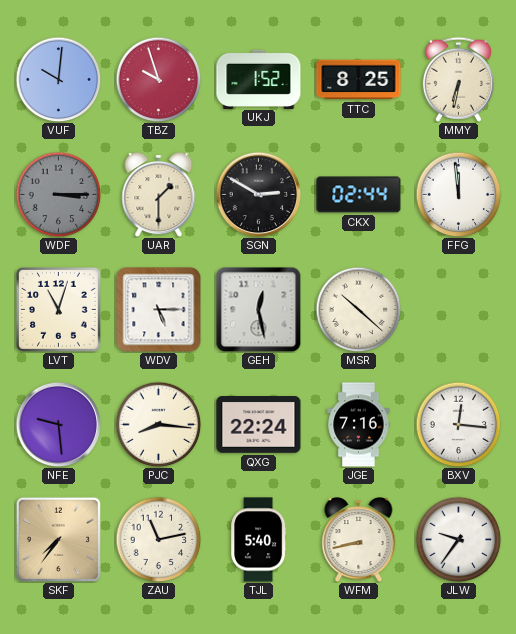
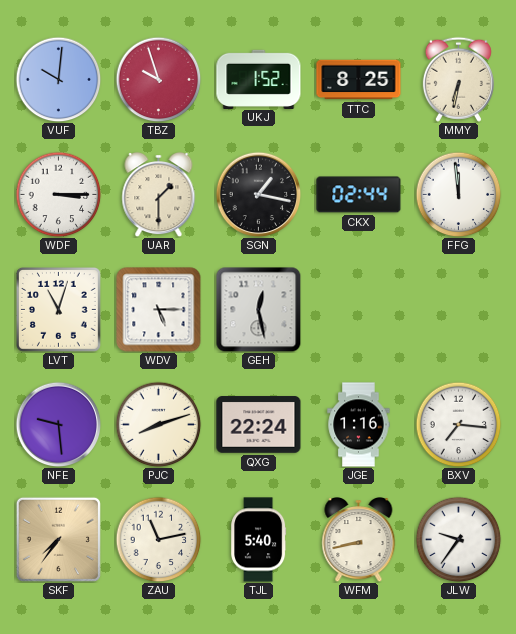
WDF dial: grey -> white (58, 194)
SGN: 2:50 -> 1:17 (258, 194)
MSR: 10:22 -> none (358, 309)
PJC: 8:16 -> 8:12 (158, 424)
JGE: 7:16 -> 1:16 (359, 425)
BXV: 12:16 -> 7:16 (458, 424)
